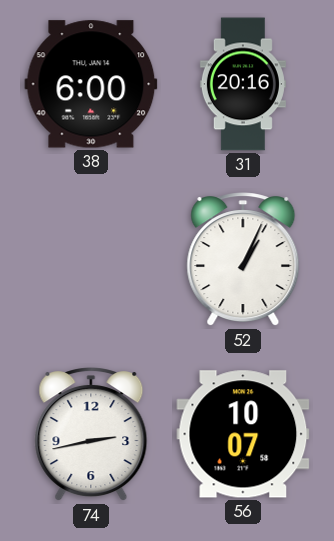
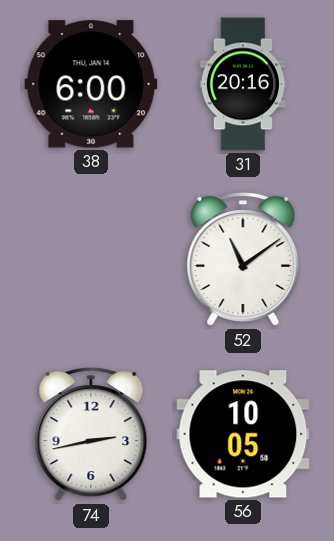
52: 1:04 -> 11:09 (243, 260)
56: 10:07 -> 10:05 (243, 434)
